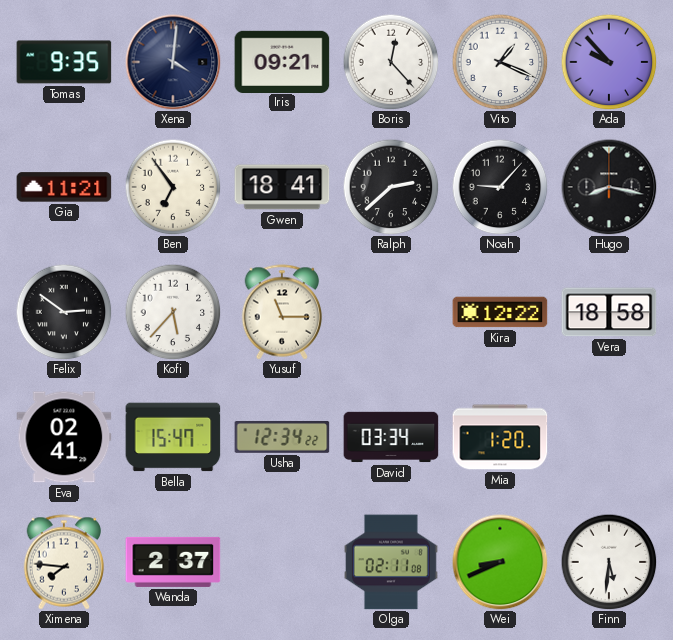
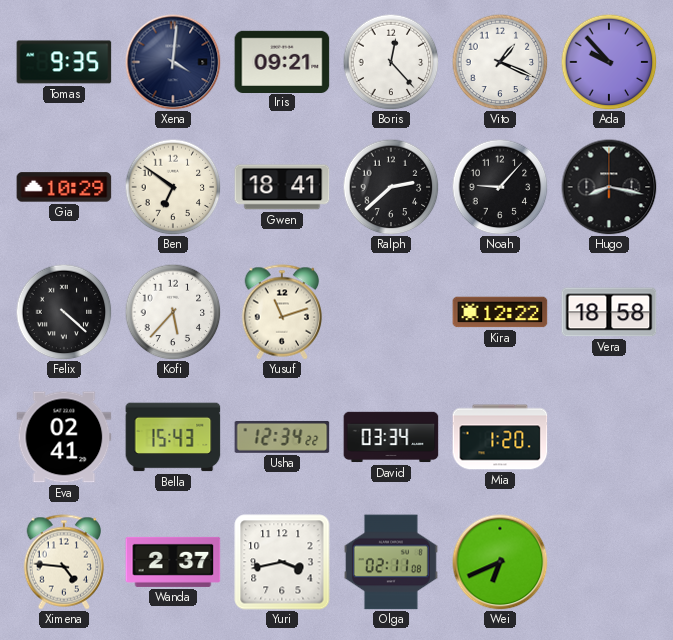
Gia: 11:21 -> 10:29 (64, 187)
Ben: 6:54 -> 6:51 (173, 187)
Felix: 2:51 -> 4:22 (64, 312)
Yusuf: 11:15 -> 11:12 (282, 312)
Bella: 15:47 -> 15:43 (173, 437)
Ximena: 7:46 -> 4:46 (64, 562)
Yuri: none -> 3:43 (282, 562)
Wei: 8:41 -> 6:41 (500, 562)
Finn: 5:31 -> none (609, 562)
